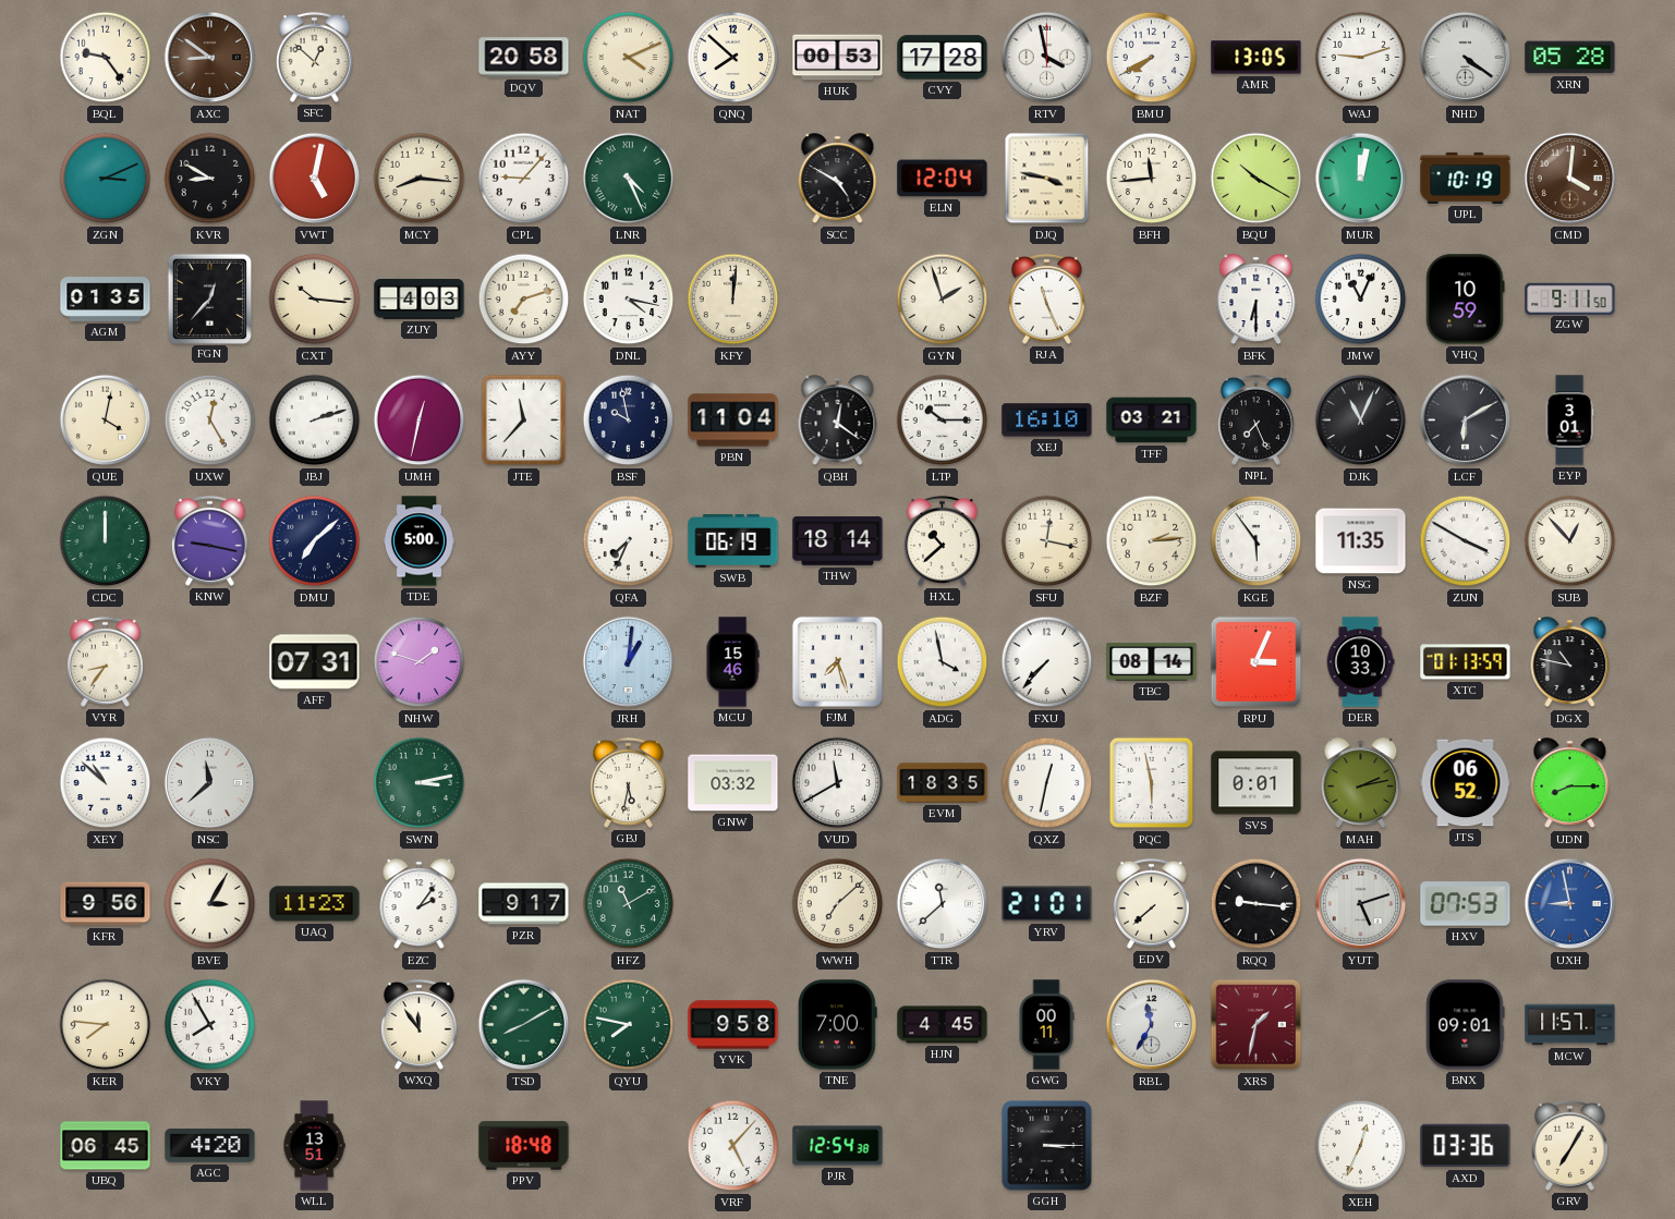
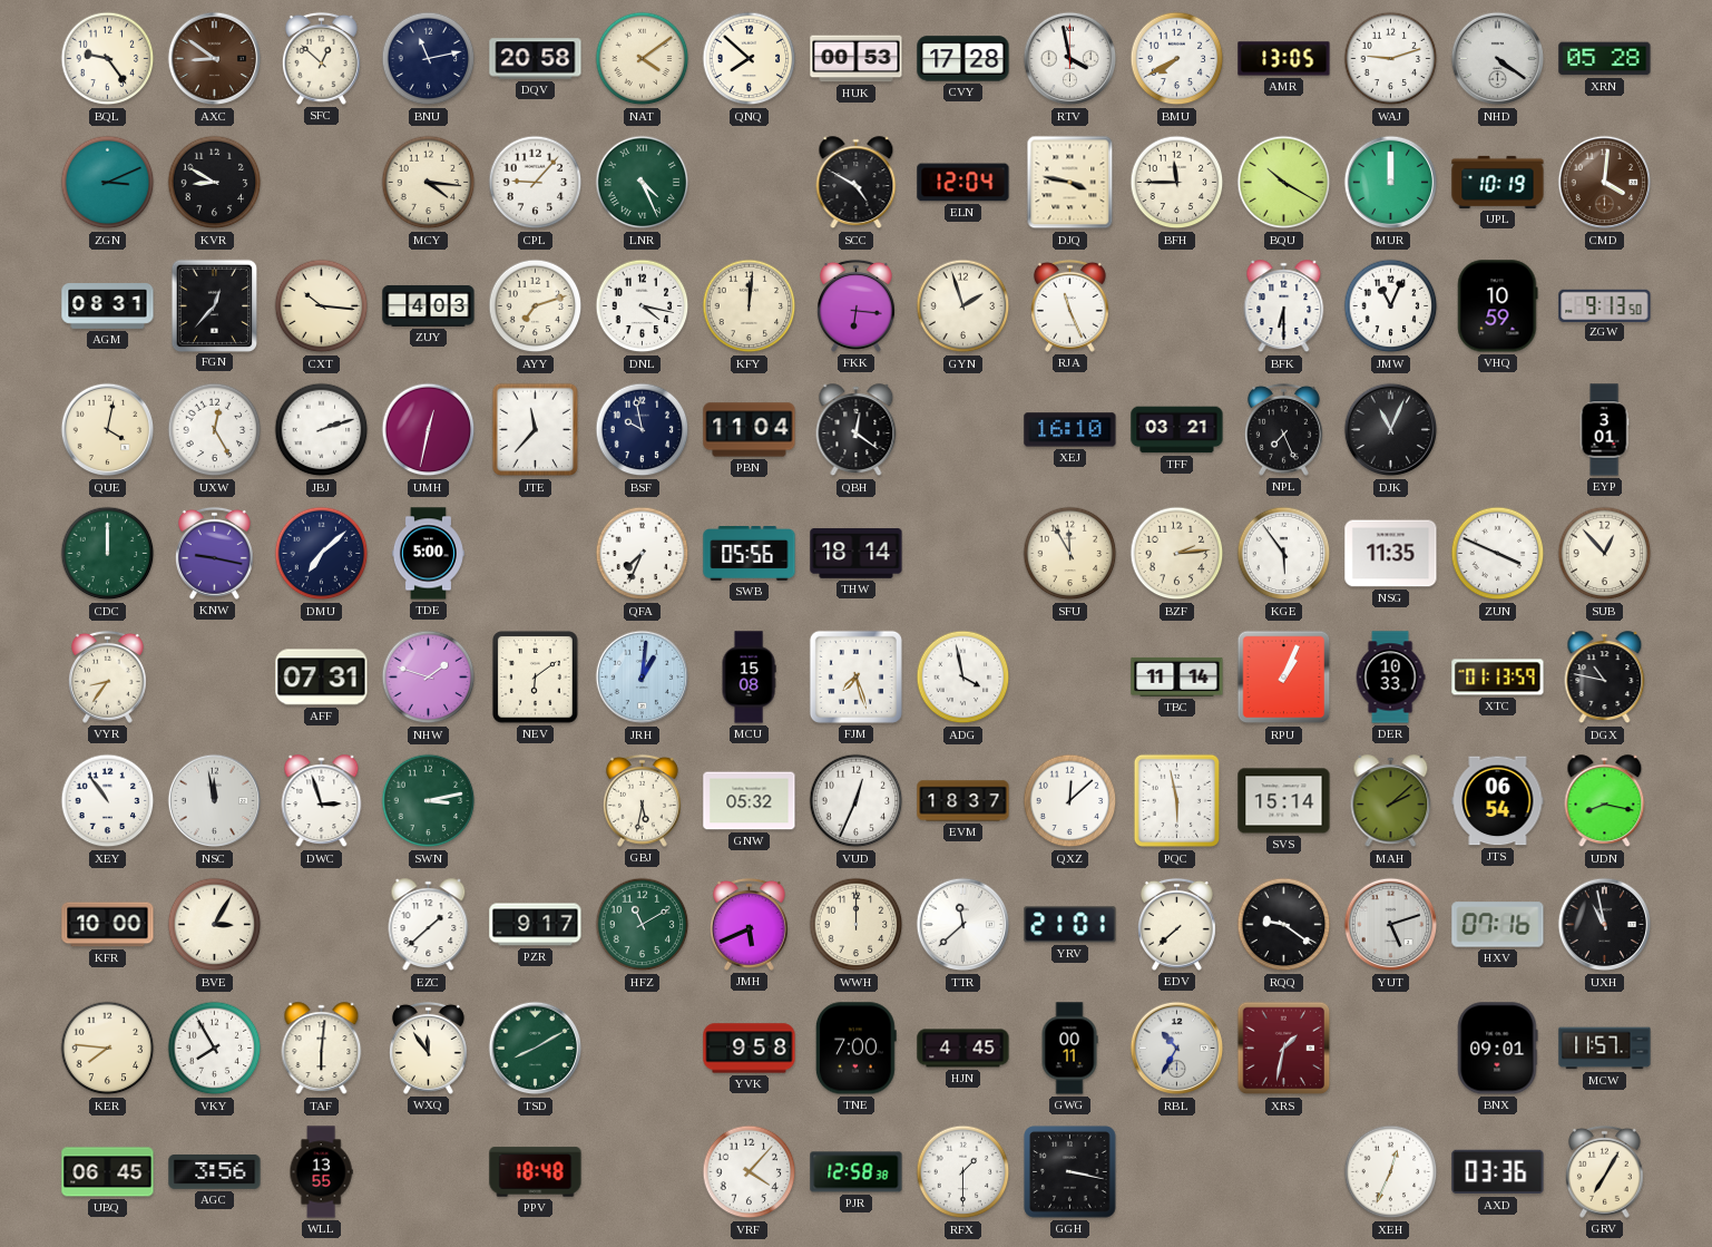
BNU: none -> 11:13 (429, 59)
NAT: 4:11 -> 4:09 (643, 59)
VWT: 5:02 -> none (315, 179)
MCY: 8:16 -> 4:16 (429, 183)
BFH: 11:44 -> 11:45 (1177, 183)
MUR: 12:02 -> 12:00 (1391, 183)
AGM: 01:35 -> 08:31 (108, 306)
FKK: none -> 6:16 (855, 305)
ZGW: 9:11 -> 9:13 (1605, 305)
LTP: 10:15 -> none (943, 420)
LCF: 6:10 -> none (1466, 420)
SWB: 06:19 -> 05:56 (750, 554)
HXL: 10:38 -> none (942, 540)
SFU: 12:17 -> 11:55 (1070, 554)
ZUN: 3:50 -> 3:49 (1498, 554)
NEV: none -> 6:09 (536, 678)
MCU: 15:46 -> 15:08 (749, 678)
FXU: 7:37 -> none (1047, 662)
TBC: 08:14 -> 11:14 (1177, 676)
RPU: 3:04 -> 1:04 (1284, 678)
XEY: 10:52 -> 10:54 (108, 801)
NSC: 11:38 -> 11:58 (215, 801)
DWC: none -> 2:57 (322, 801)
GNW: 03:32 -> 05:32 (750, 801)
VUD: 11:40 -> 12:34 (857, 801)
EVM: 18:35 -> 18:37 (963, 801)
QXZ: 12:32 -> 12:08 (1070, 801)
SVS: 0:01 -> 15:14 (1284, 801)
MAH: 2:13 -> 2:08 (1391, 801)
JTS: 06:52 -> 06:54 (1498, 801)
UDN: 8:15 -> 8:17 (1605, 801)
KFR: 9:56 -> 10:00 (108, 925)
UAQ: 11:23 -> none (315, 904)
EZC: 2:06 -> 1:38 (429, 925)
JMH: none -> 5:41 (749, 924)
WWH: 7:08 -> 12:00 (857, 925)
RQQ: 9:16 -> 9:21 (1284, 925)
HXV: 07:53 -> 07:16 (1498, 925)
UXH: 8:58 -> 10:58 (1605, 925)
UXH dial: blue -> black (1605, 925)
TAF: none -> 6:01 (322, 1049)
QYU: 7:47 -> none (629, 1025)
RBL: 11:35 -> 10:35 (1177, 1049)
AGC: 4:20 -> 3:56 (215, 1171)
WLL: 13:51 -> 13:55 (321, 1172)
VRF: 5:07 -> 4:07 (750, 1172)
PJR: 12:54 -> 12:58 (857, 1172)
RFX: none -> 1:30 (963, 1172)
GGH: 3:15 -> 3:17 (1070, 1172)
